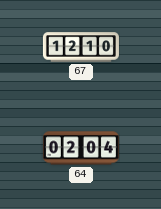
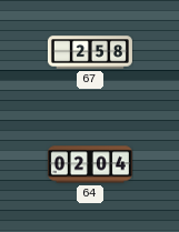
67: 12:10 -> 2:58 (90, 52)
